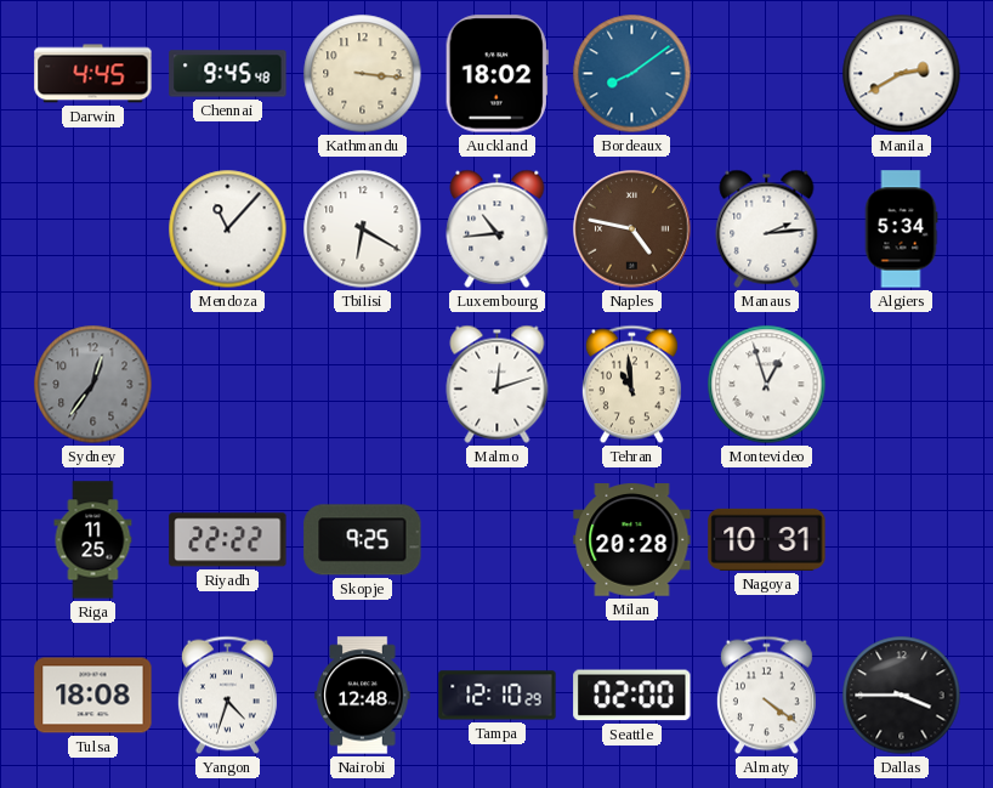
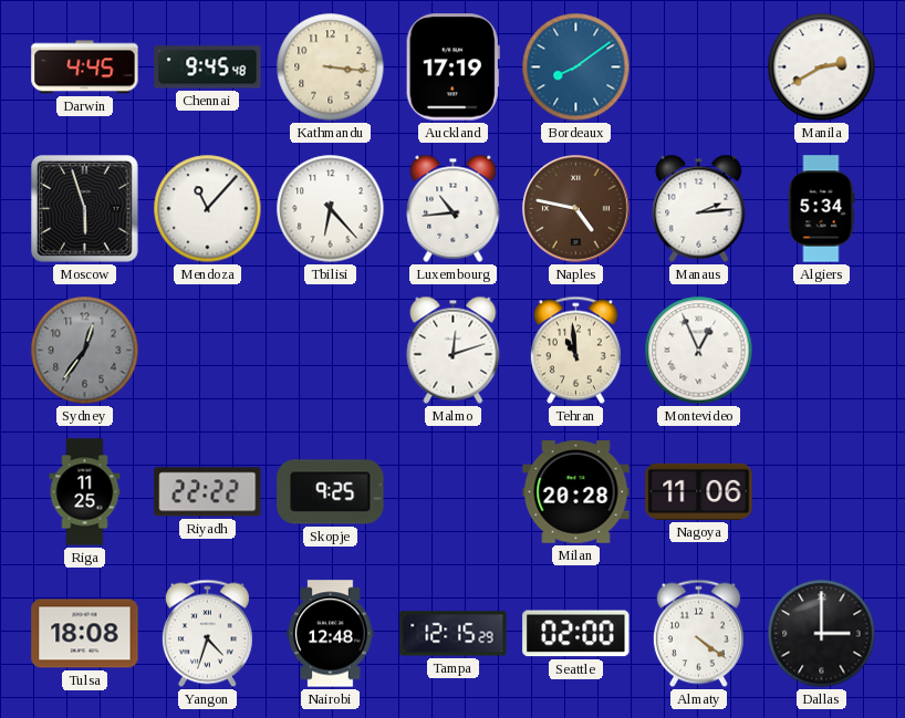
Auckland: 18:02 -> 17:19 (452, 67)
Moscow: none -> 5:57 (85, 209)
Tbilisi: 6:20 -> 6:23 (331, 209)
Montevideo: 12:57 -> 12:56 (699, 351)
Nagoya: 10:31 -> 11:06 (699, 491)
Tampa: 12:10 -> 12:15 (454, 634)
Dallas: 3:45 -> 3:00 (822, 634)
